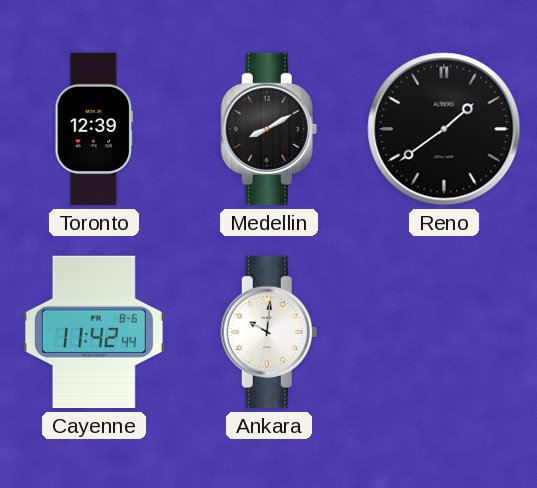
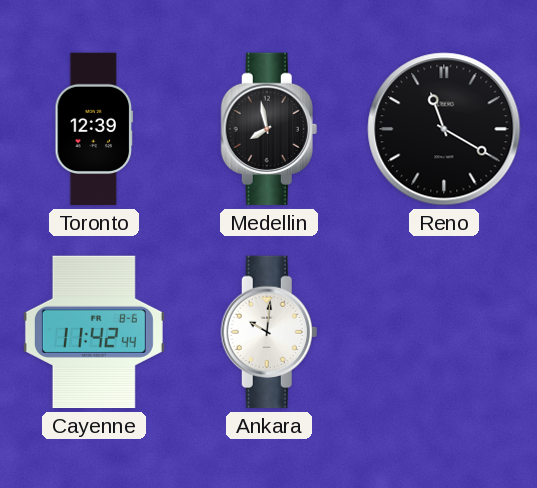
Medellin: 8:10 -> 7:58 (269, 129)
Reno: 1:39 -> 11:20 (444, 129)
